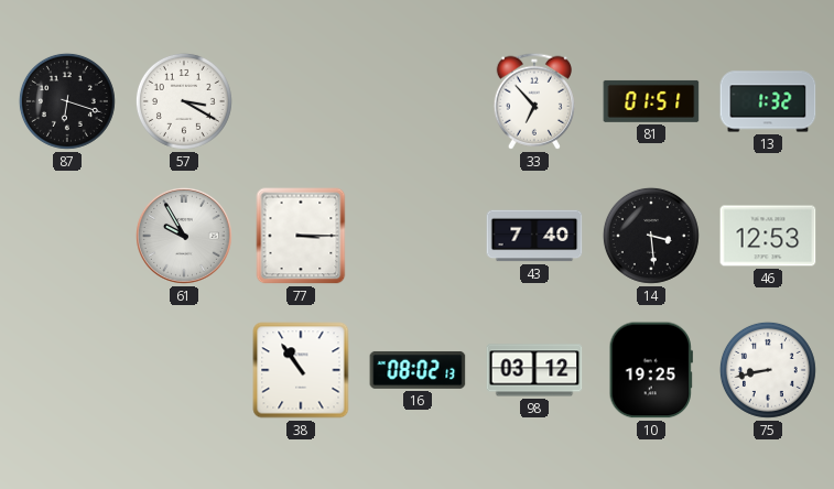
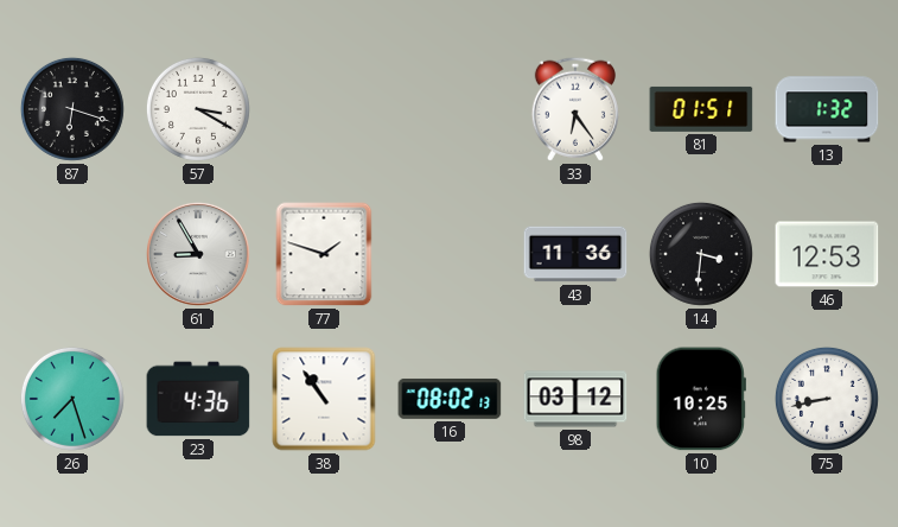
33: 6:53 -> 6:24 (575, 109)
61: 9:55 -> 8:55 (198, 254)
77: 3:15 -> 1:48 (324, 254)
43: 7:40 -> 11:36 (575, 254)
14: 3:29 -> 3:31 (701, 254)
26: none -> 7:27 (72, 399)
23: none -> 4:36 (198, 399)
10: 19:25 -> 10:25 (701, 399)
